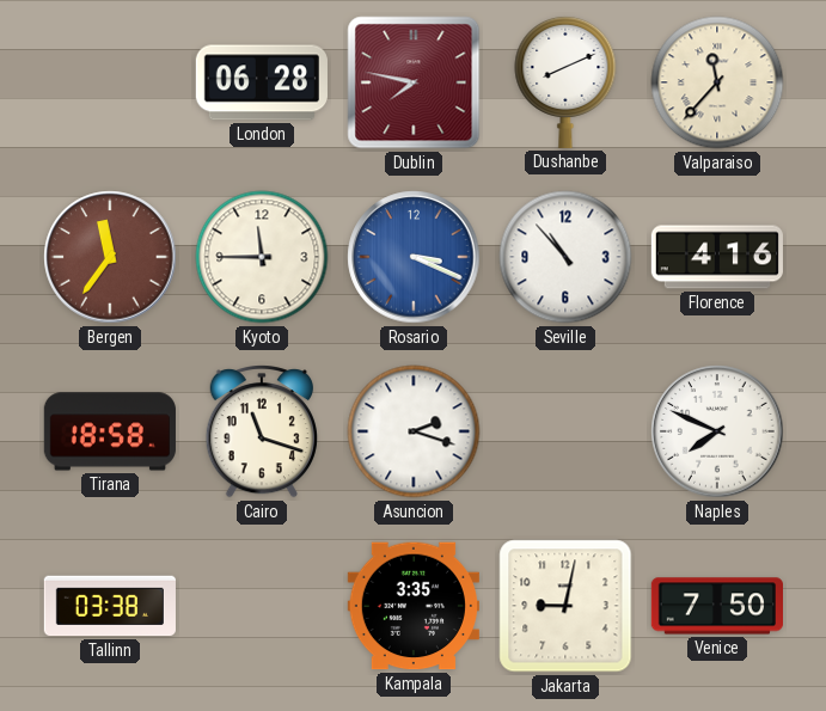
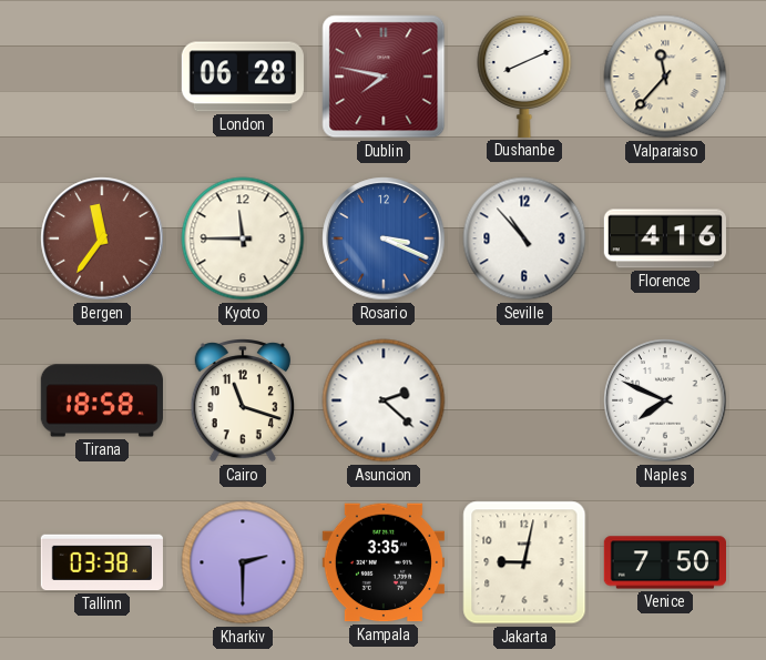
Asuncion: 2:18 -> 2:22 (384, 400)
Kharkiv: none -> 2:30 (243, 562)
